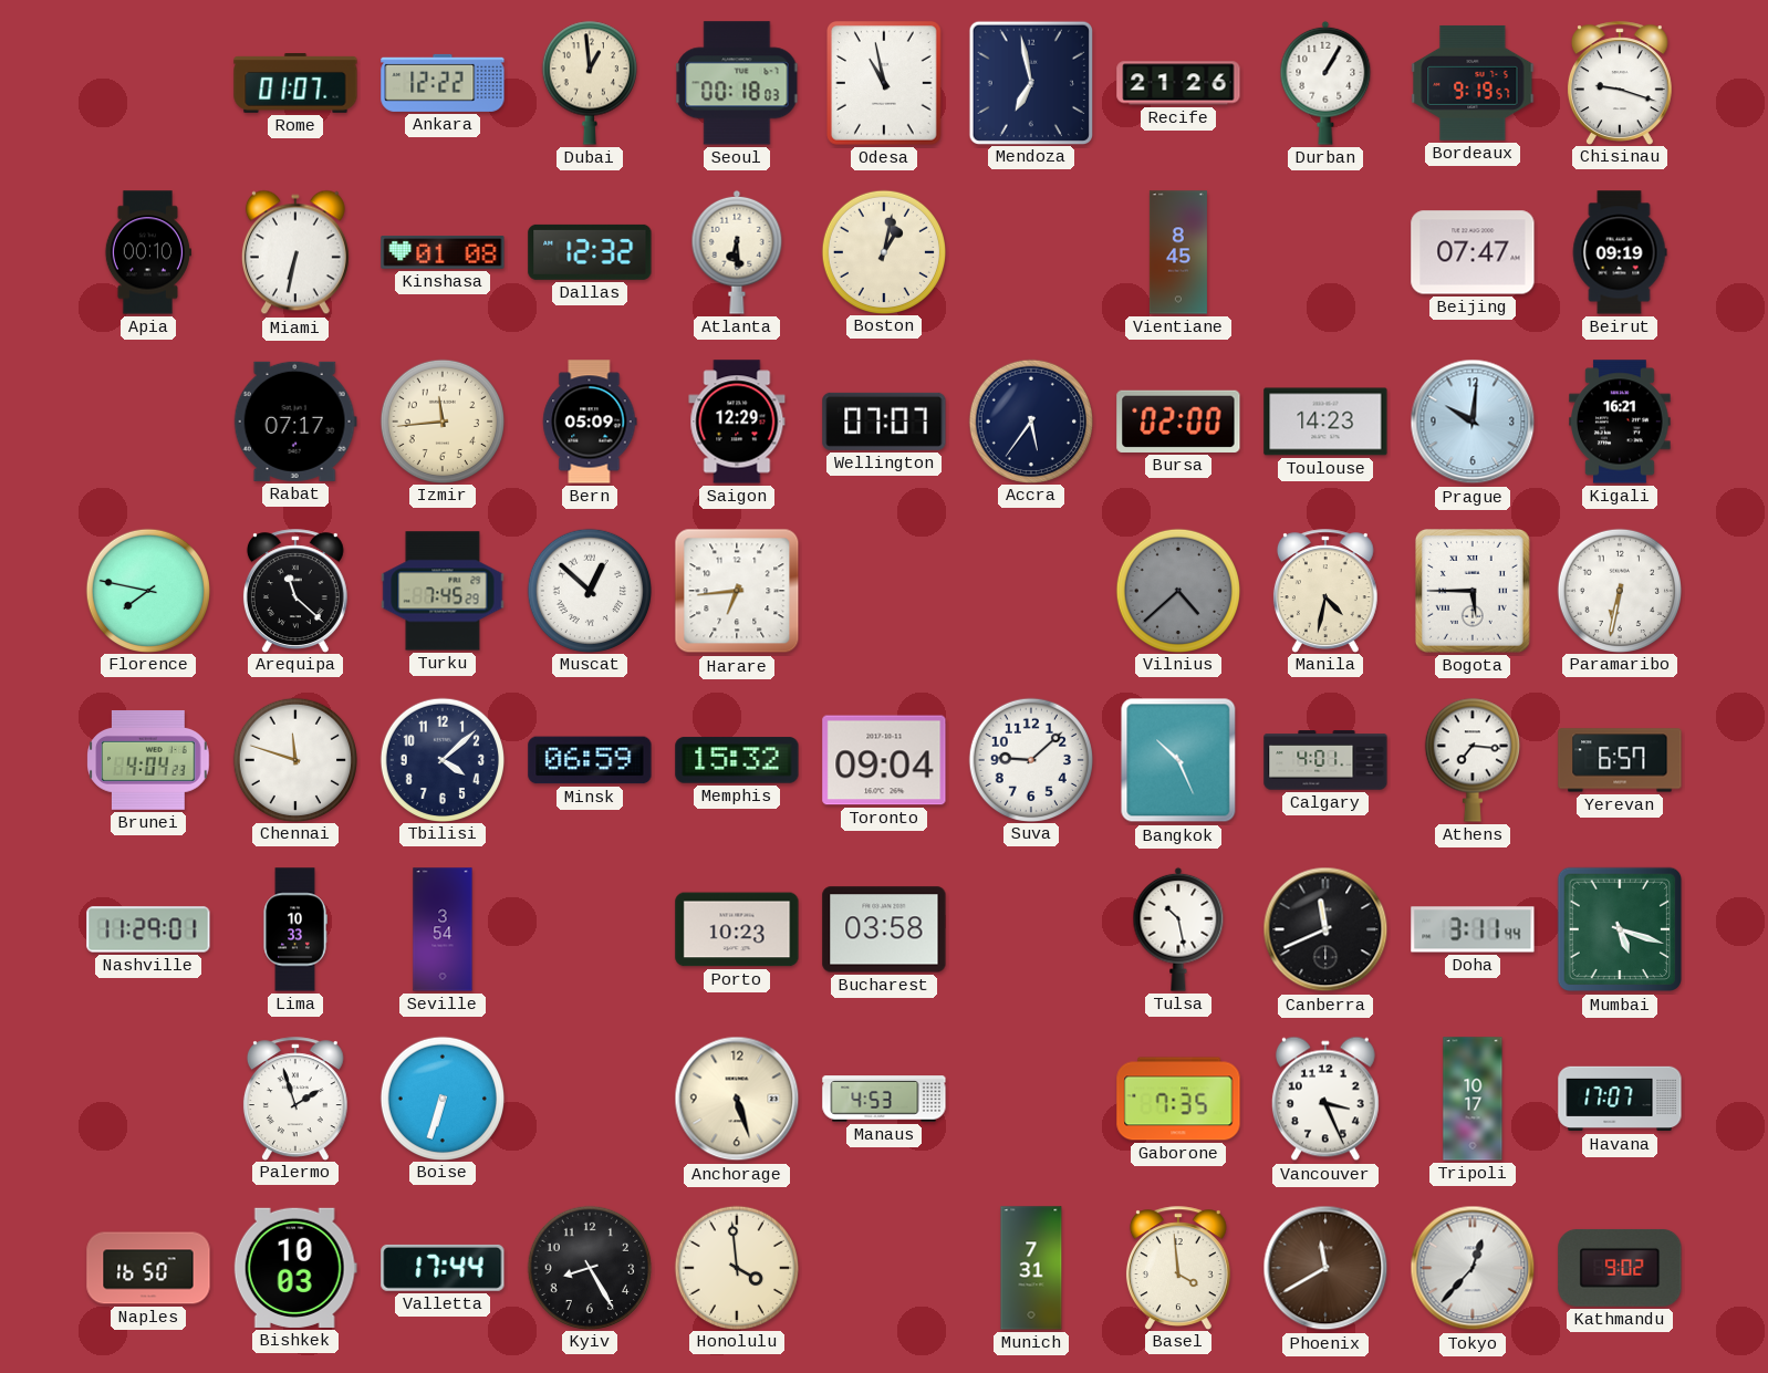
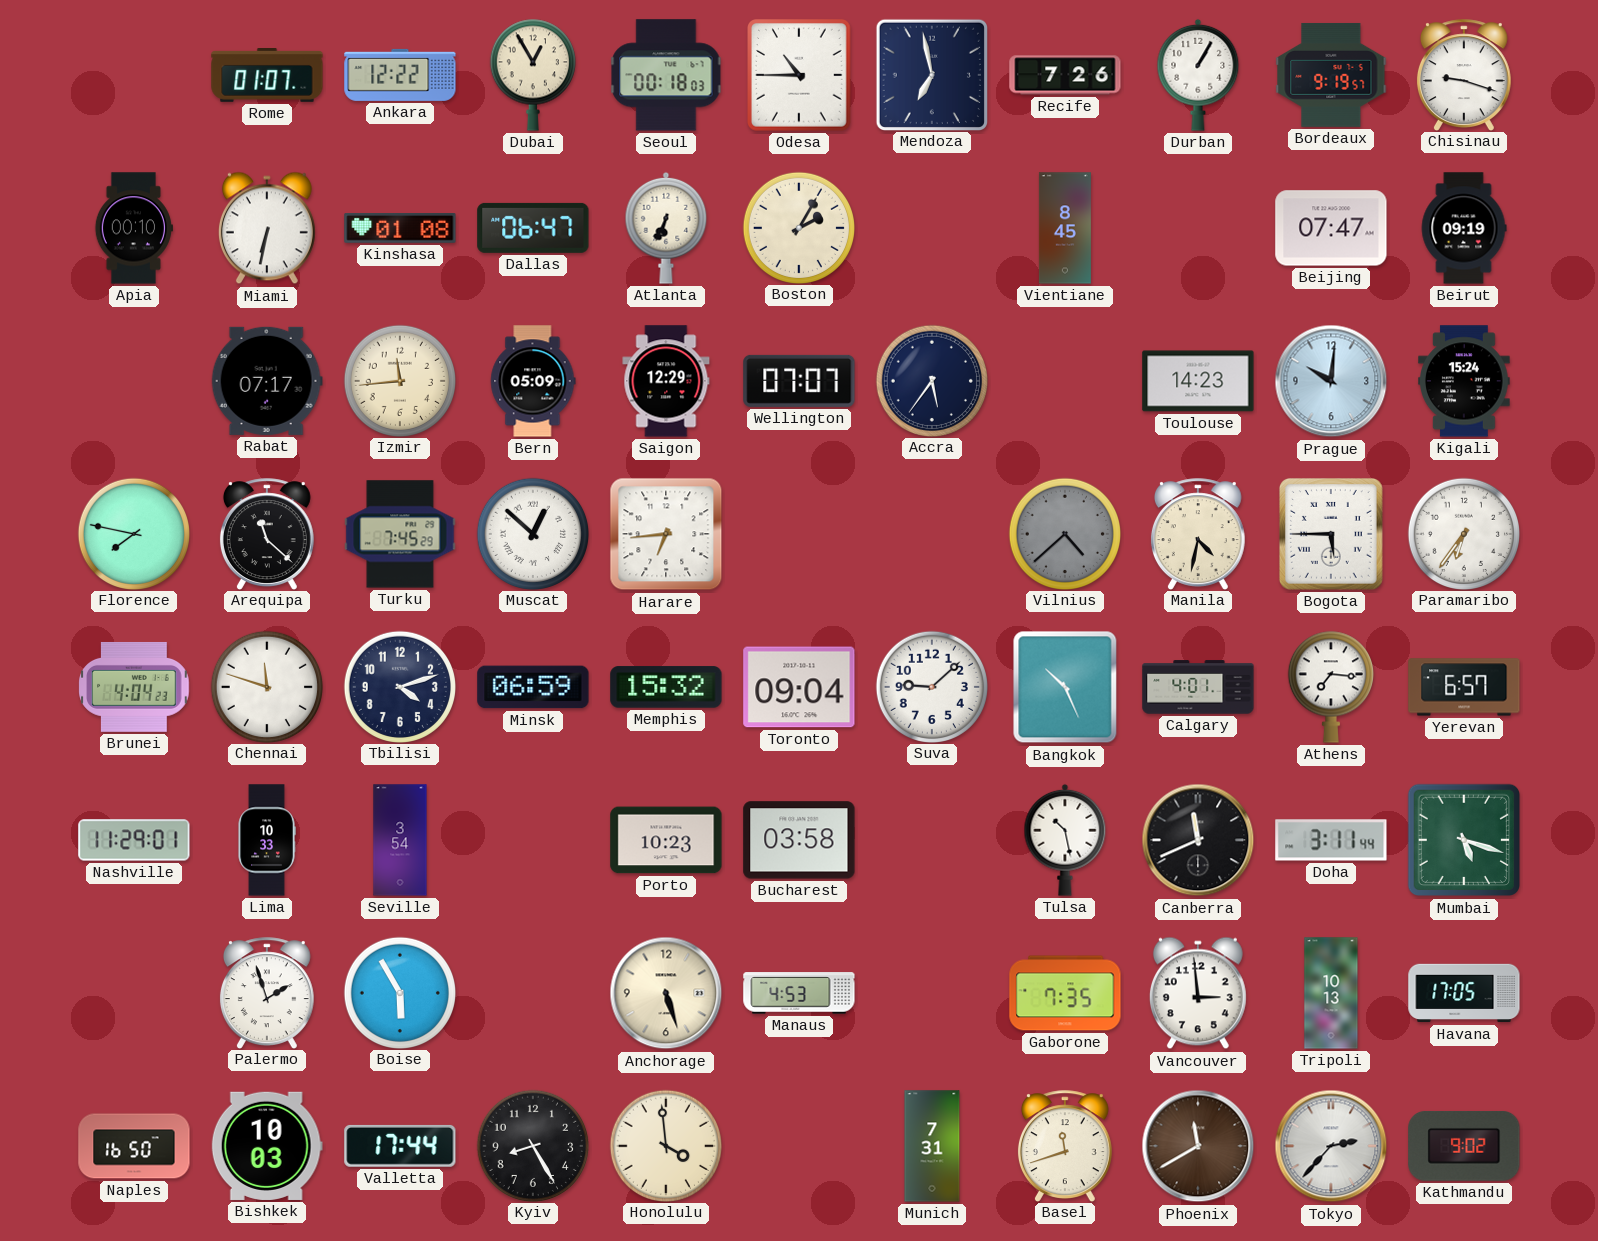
Dubai: 12:59 -> 12:55 (533, 75)
Odesa: 10:58 -> 10:45 (800, 76)
Recife: 21:26 -> 7:26 (1065, 75)
Dallas: 12:32 -> 06:47 (533, 228)
Atlanta: 6:29 -> 6:34 (666, 228)
Boston: 1:02 -> 2:05 (798, 227)
Bursa: 02:00 -> none (1178, 422)
Kigali: 16:21 -> 15:24 (1465, 381)
Paramaribo: 6:32 -> 6:36 (1463, 533)
Tbilisi: 4:08 -> 4:12 (399, 686)
Boise: 6:33 -> 5:55 (399, 992)
Vancouver: 3:26 -> 2:59 (1198, 993)
Tripoli: 10:17 -> 10:13 (1331, 993)
Havana: 17:07 -> 17:05 (1464, 993)
Basel: 3:59 -> 11:42 (1065, 1146)
Tokyo: 12:37 -> 2:37 (1331, 1146)
